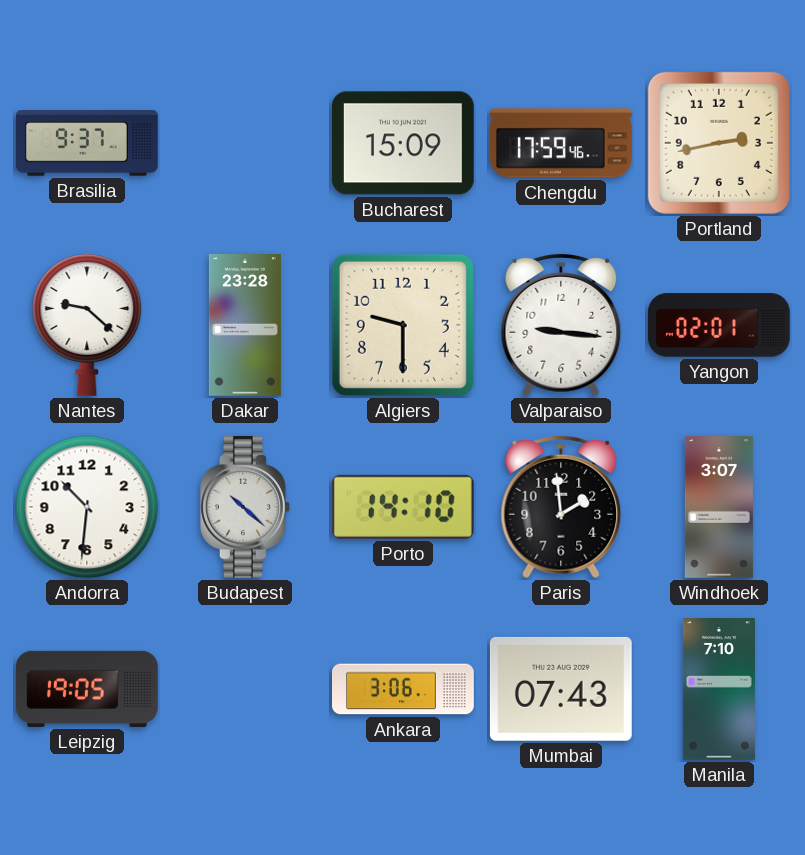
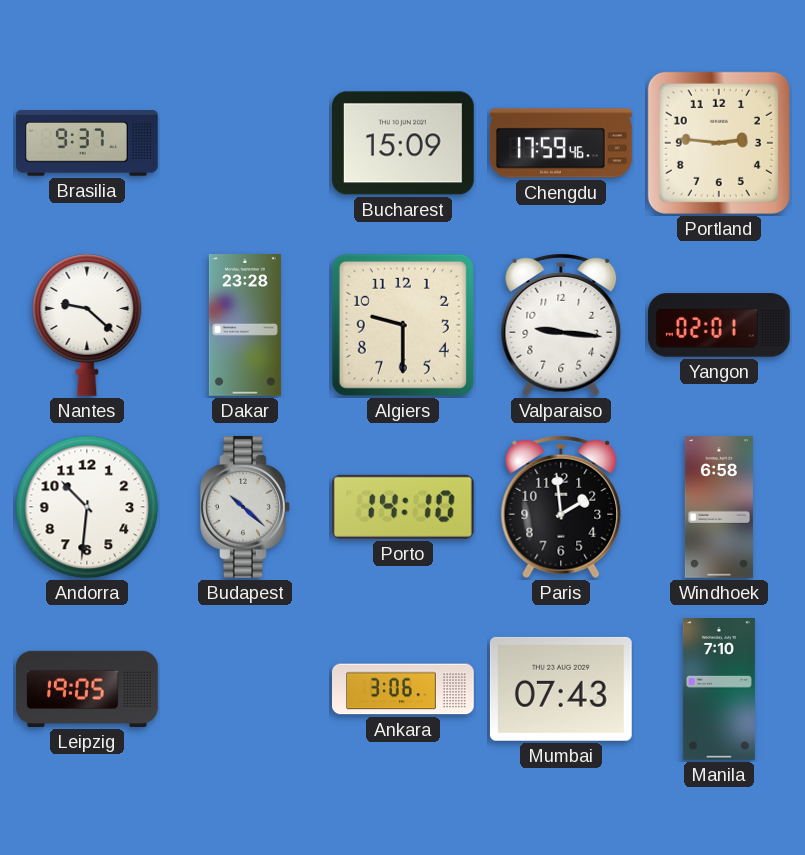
Portland: 2:43 -> 2:46 (719, 143)
Windhoek: 3:07 -> 6:58 (719, 508)
